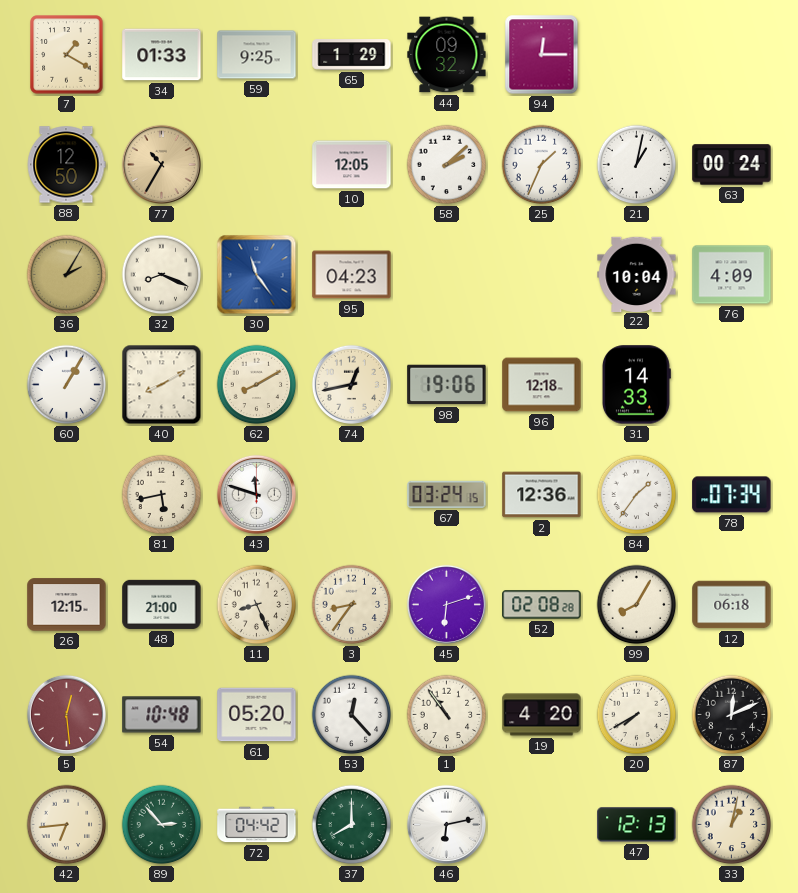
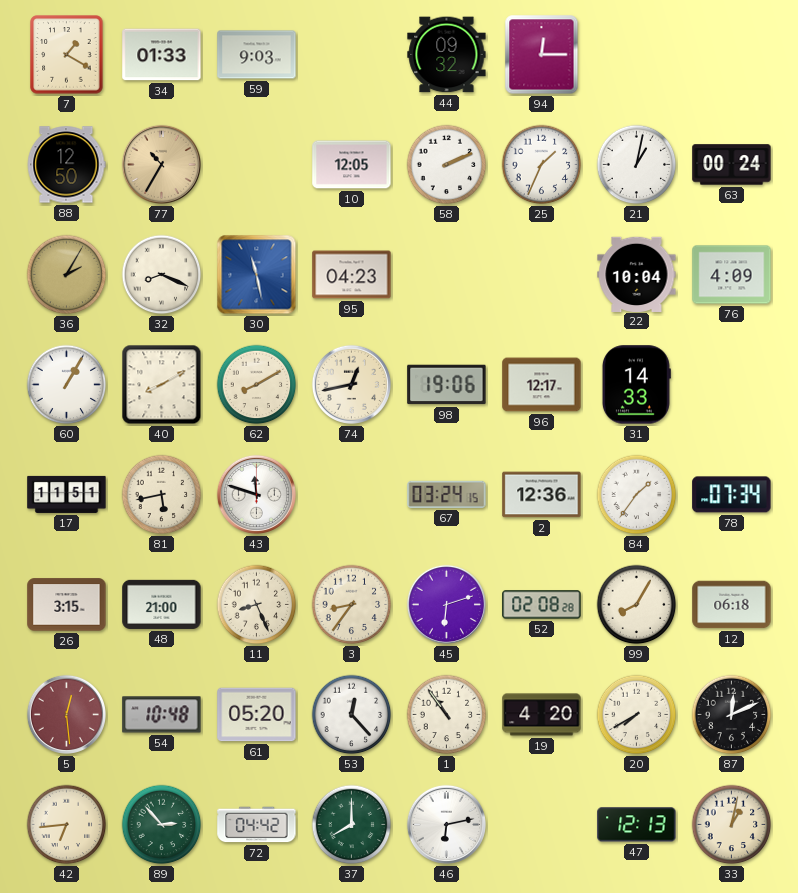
59: 9:25 -> 9:03 (257, 55)
65: 1:29 -> none (352, 55)
58: 2:08 -> 2:11 (447, 165)
30: 11:24 -> 11:28 (257, 275)
96: 12:18 -> 12:17 (542, 385)
17: none -> 11:51 (67, 494)
26: 12:15 -> 3:15 (67, 605)
